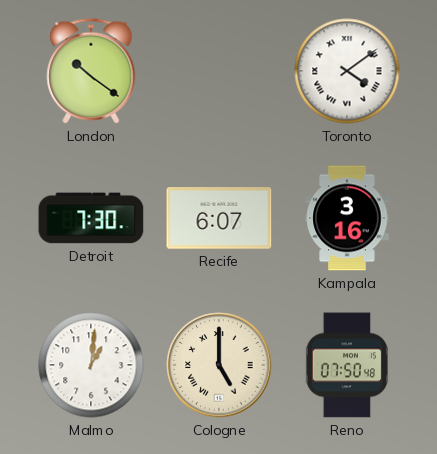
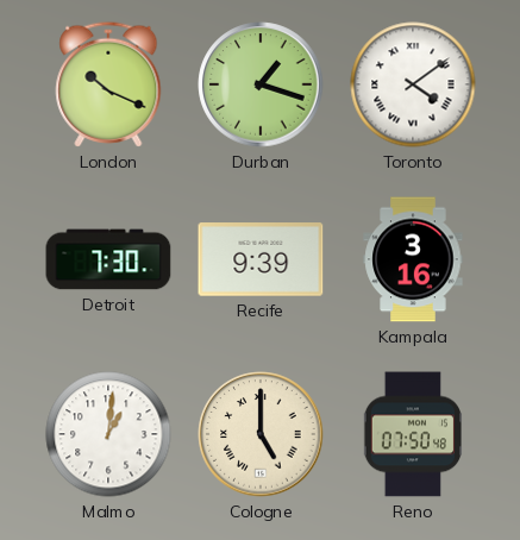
London: 10:21 -> 10:19 (108, 84)
Durban: none -> 1:18 (261, 84)
Recife: 6:07 -> 9:39 (261, 259)
